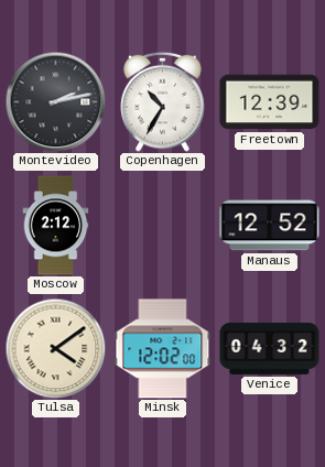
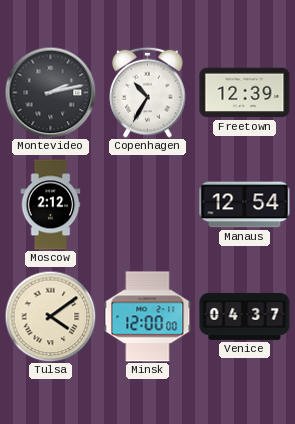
Manaus: 12:52 -> 12:54 (245, 205)
Minsk: 12:02 -> 12:00 (148, 317)
Venice: 04:32 -> 04:37 (245, 316)
